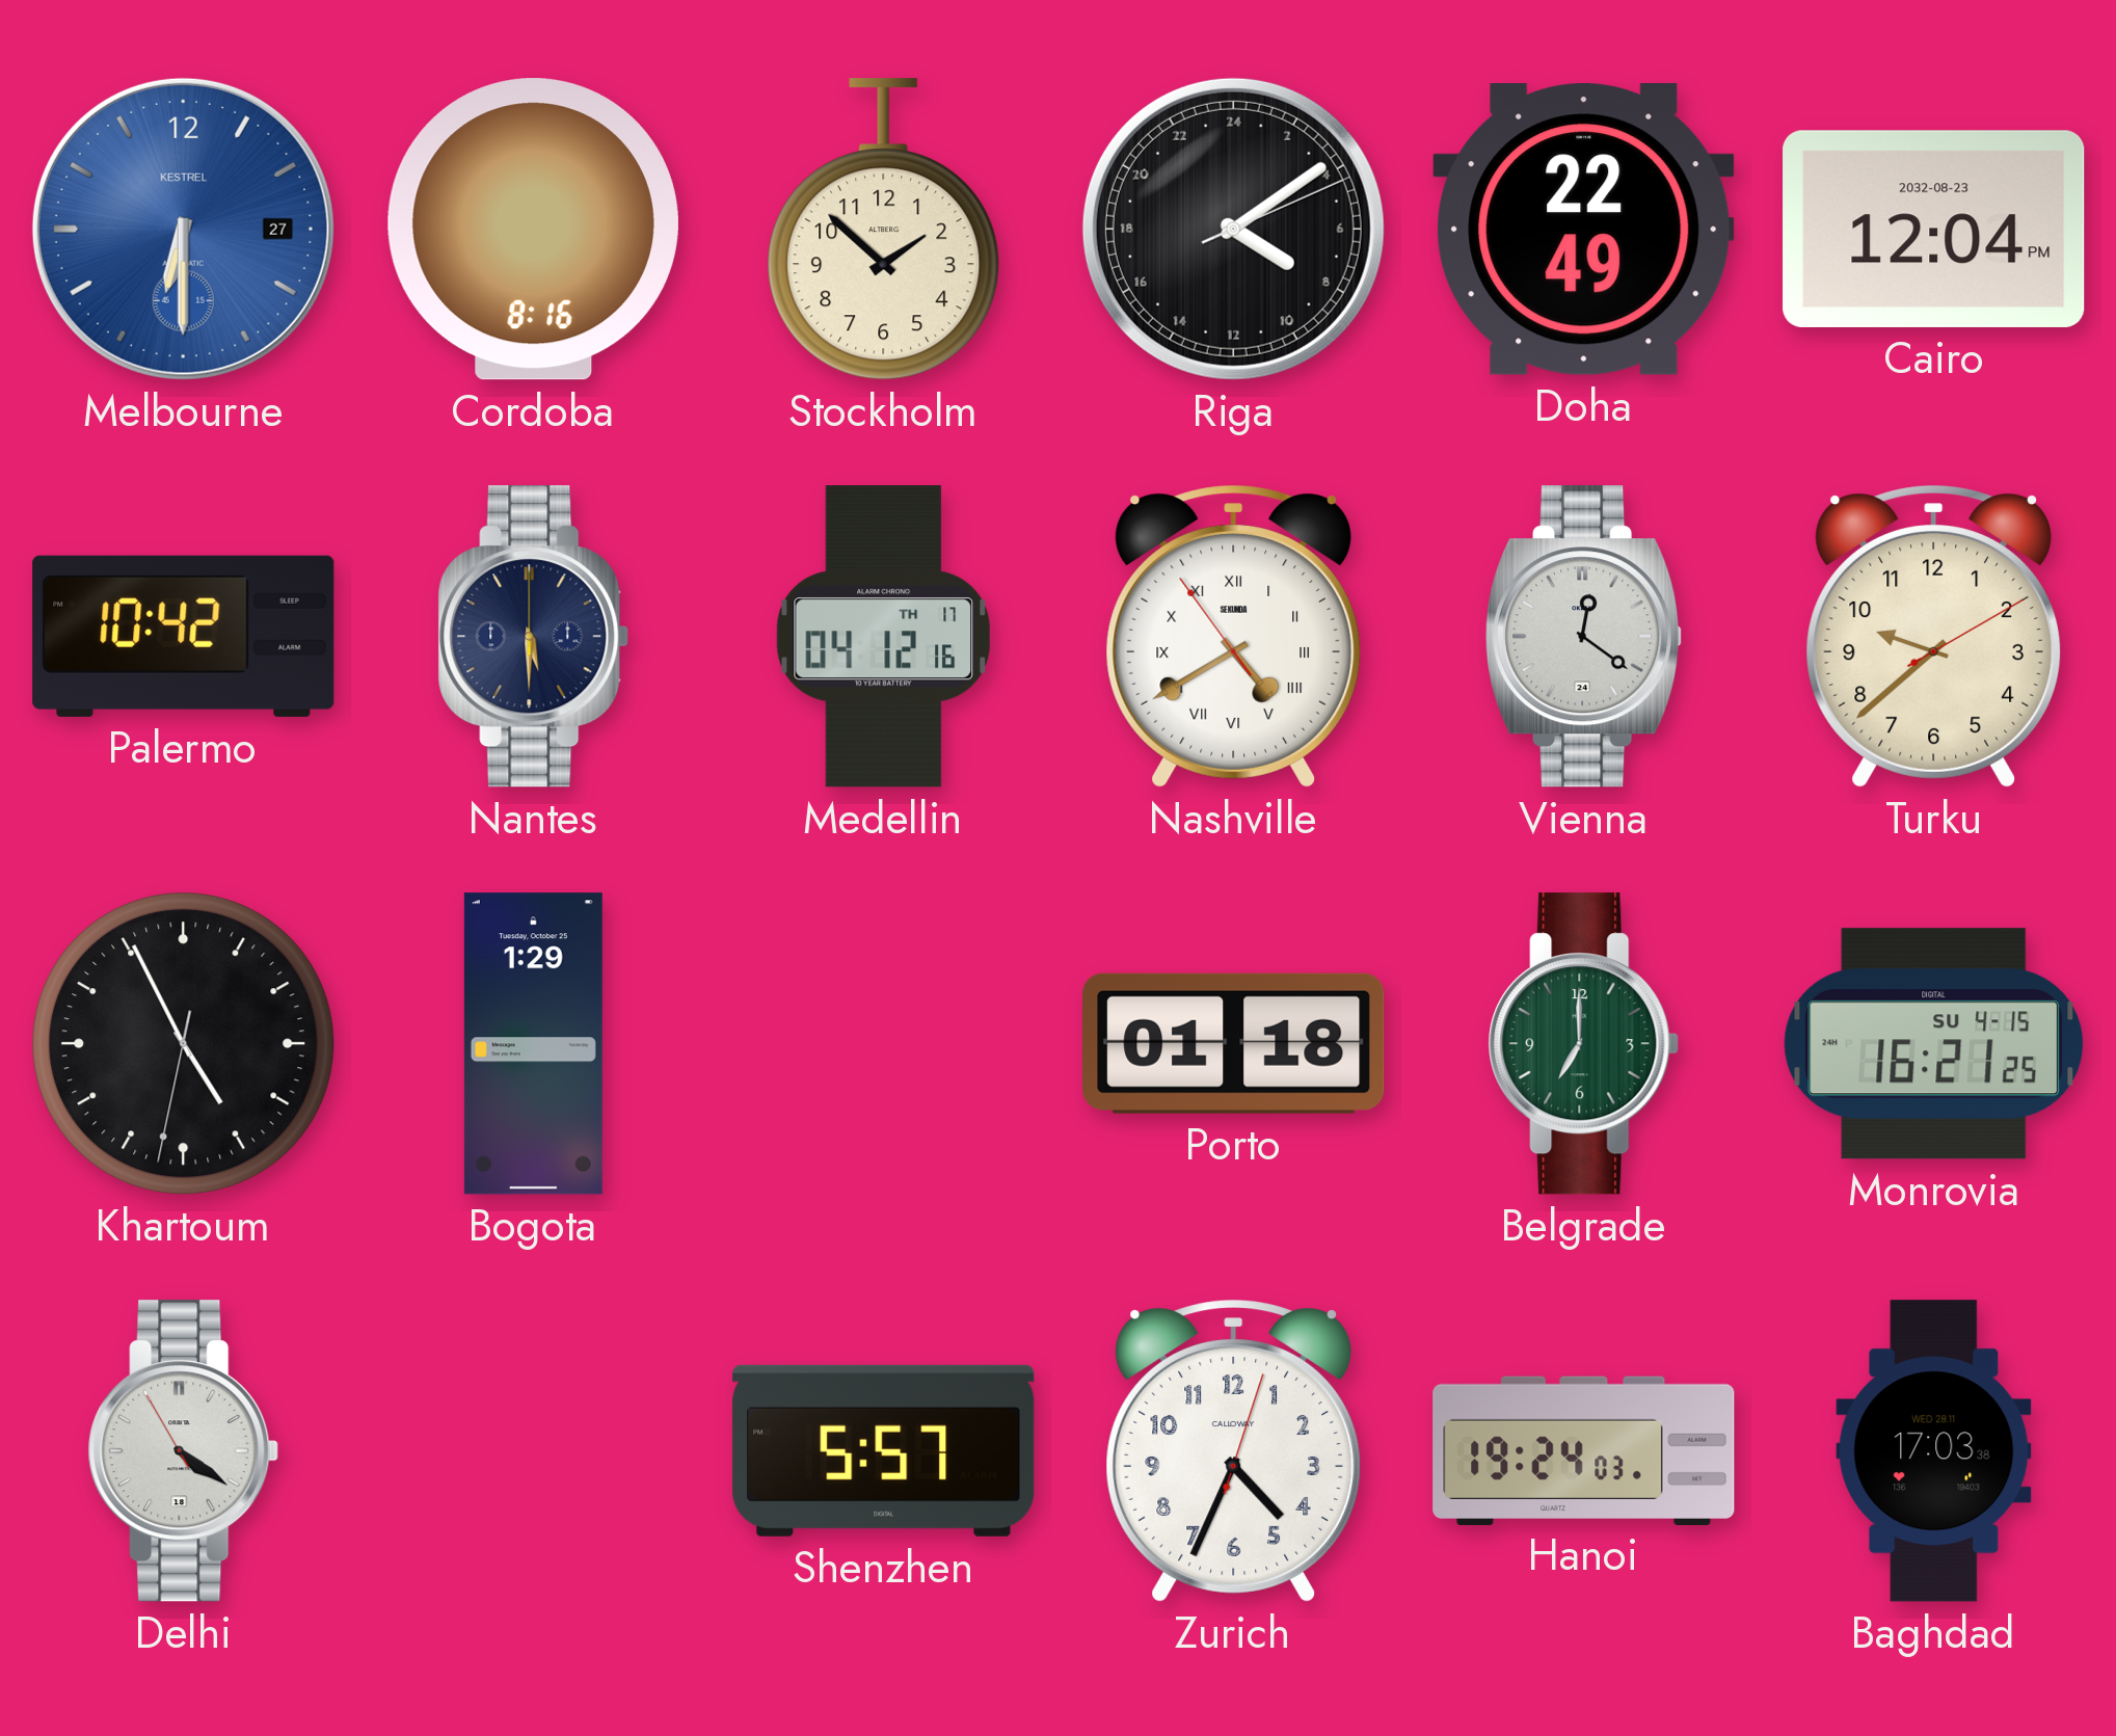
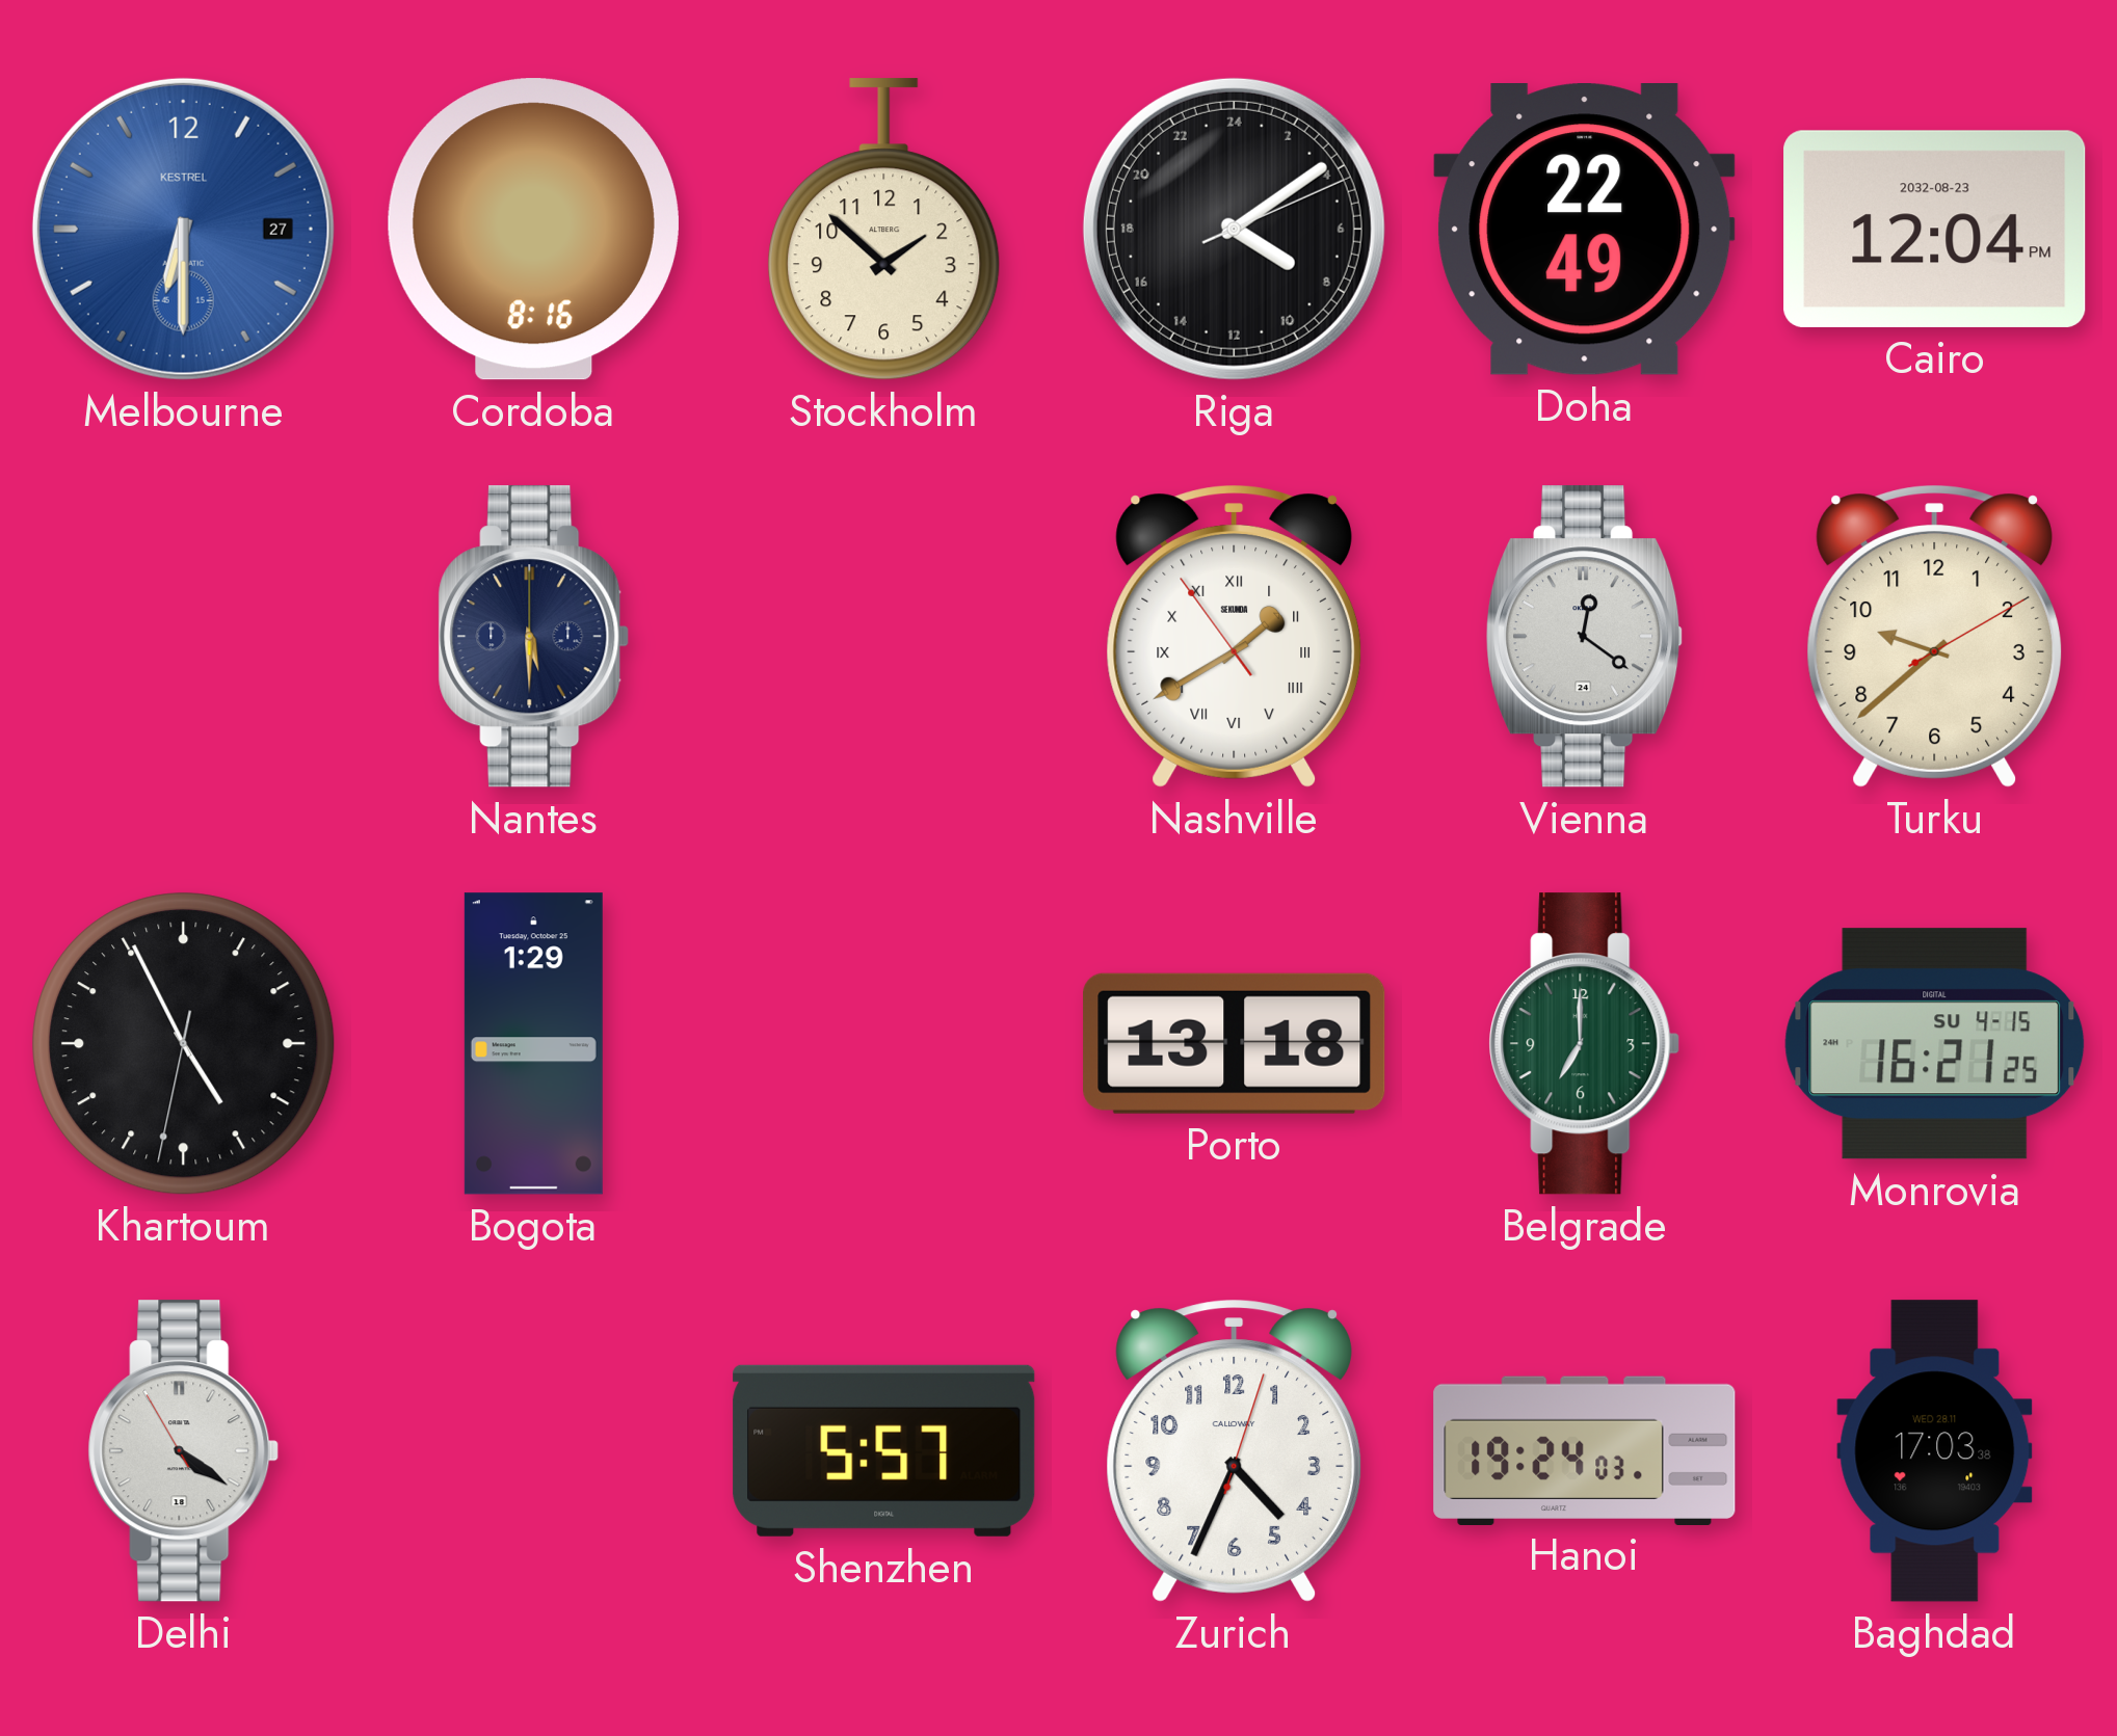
Palermo: 10:42 -> none (184, 636)
Medellin: 04:12 -> none (883, 637)
Nashville: 4:39 -> 1:39 (1234, 636)
Porto: 01:18 -> 13:18 (1235, 1043)
